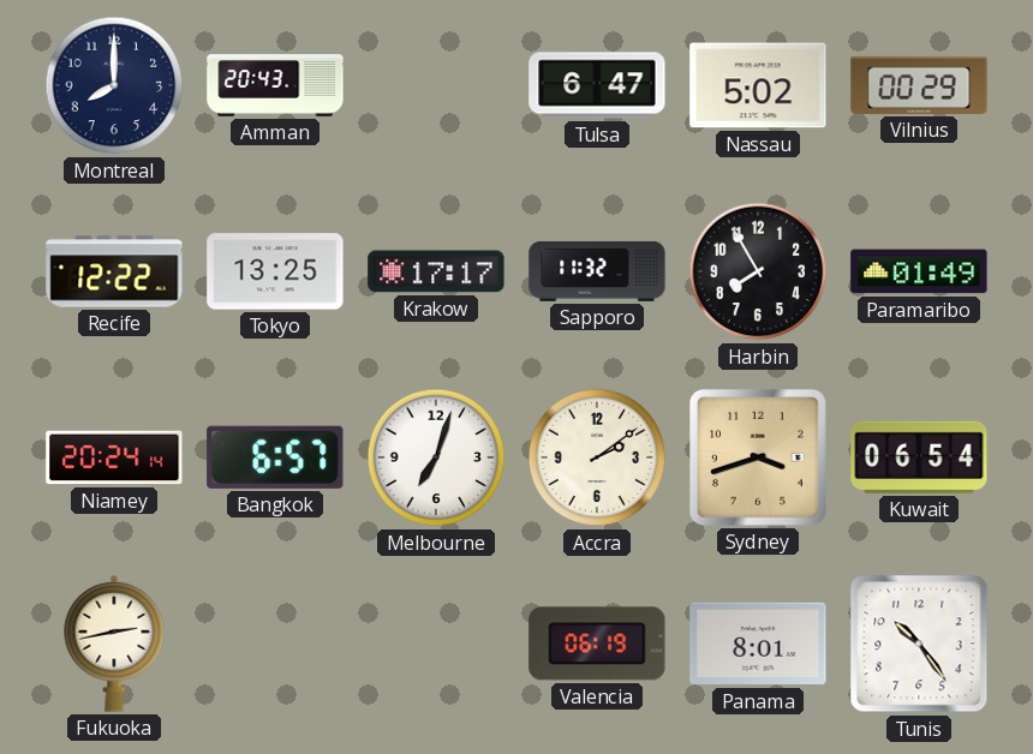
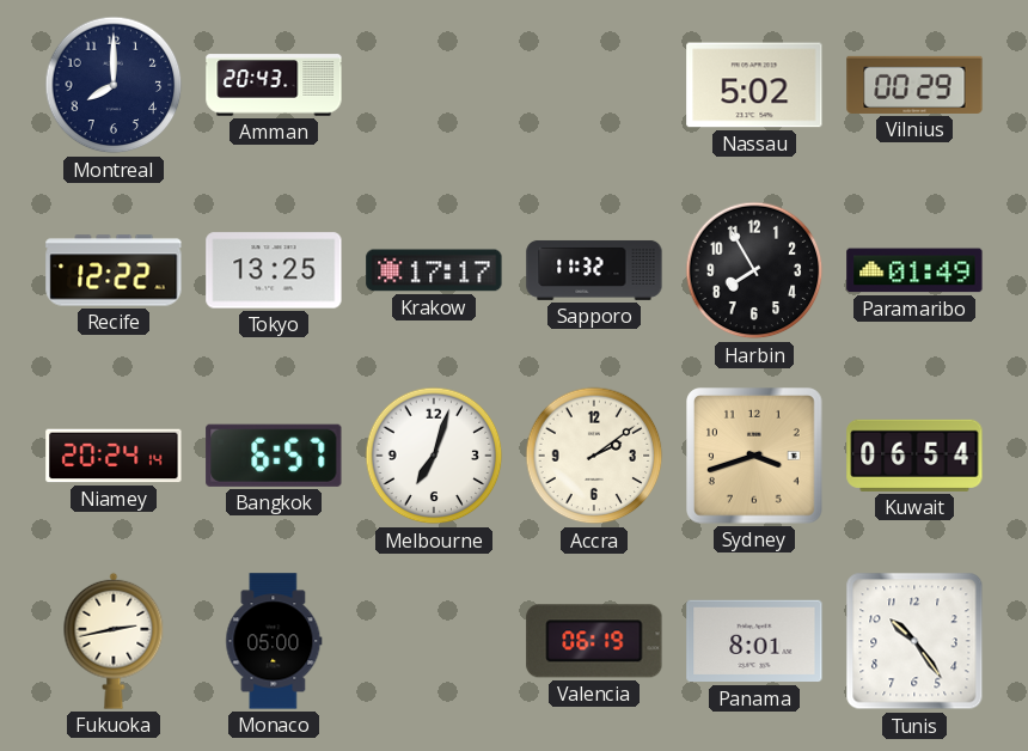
Tulsa: 6:47 -> none (597, 85)
Monaco: none -> 05:00 (274, 641)
